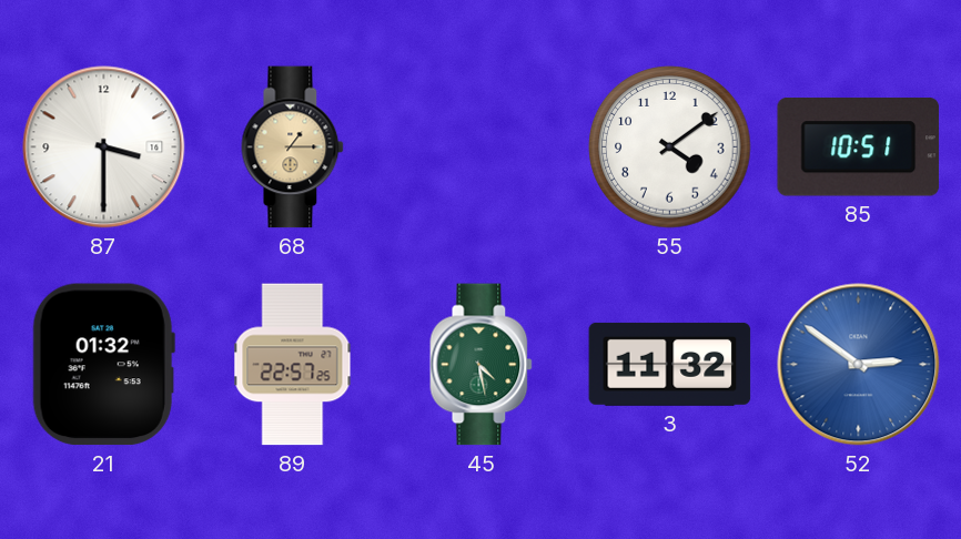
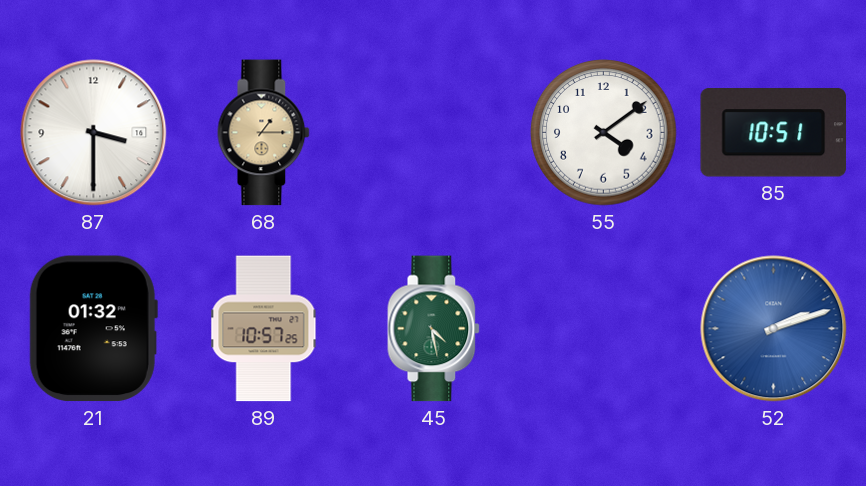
89: 22:57 -> 10:57 (264, 329)
3: 11:32 -> none (670, 364)
52: 2:51 -> 2:12 (774, 329)
